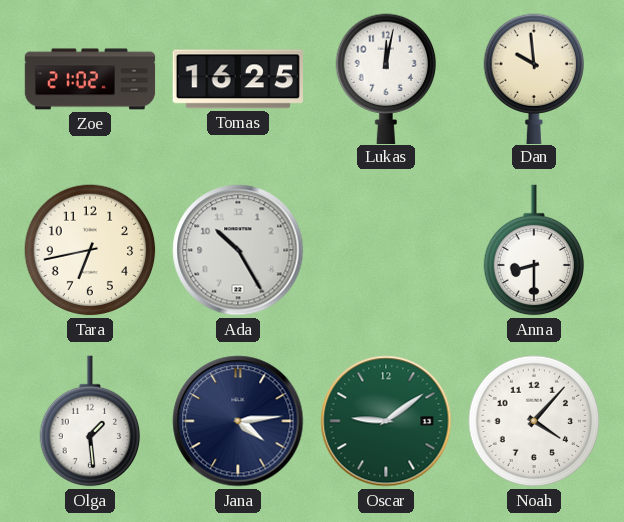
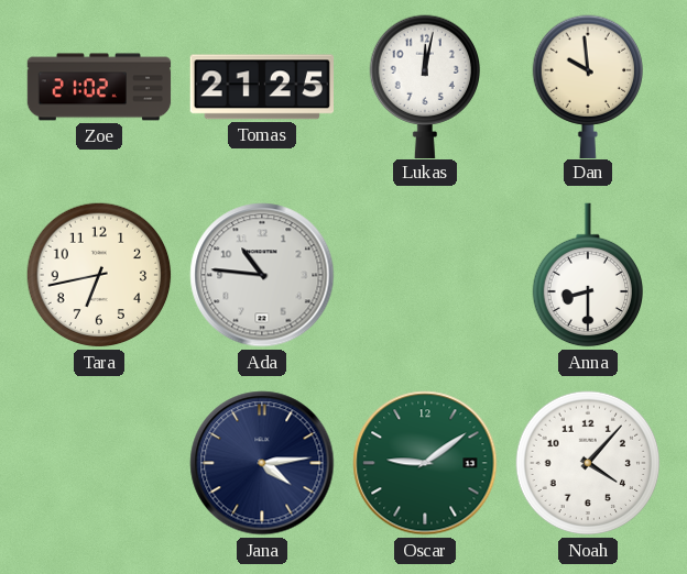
Tomas: 16:25 -> 21:25 (261, 87)
Ada: 10:25 -> 10:46 (262, 275)
Olga: 1:29 -> none (89, 421)
